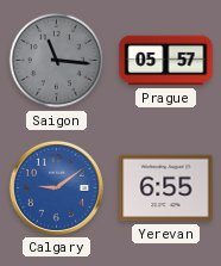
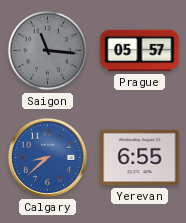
Calgary: 9:09 -> 8:38 (47, 157)
